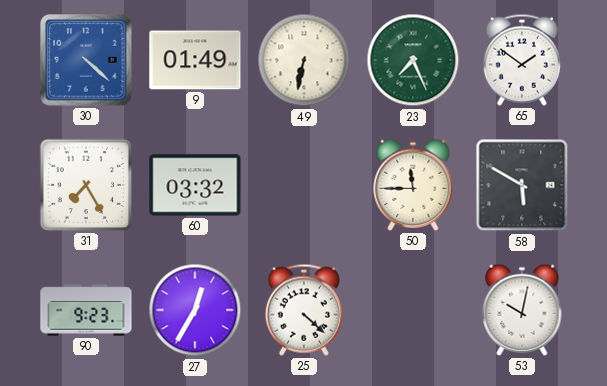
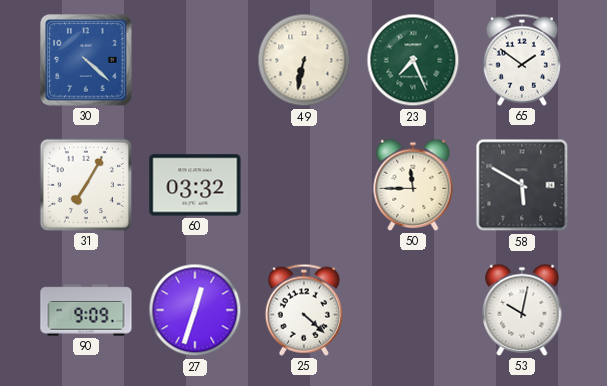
9: 01:49 -> none (195, 60)
31: 7:25 -> 7:05 (86, 185)
90: 9:23 -> 9:09 (86, 310)
27: 12:35 -> 12:33 (195, 310)
